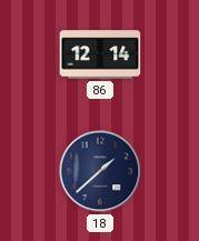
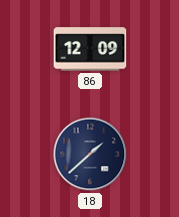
86: 12:14 -> 12:09 (90, 49)
